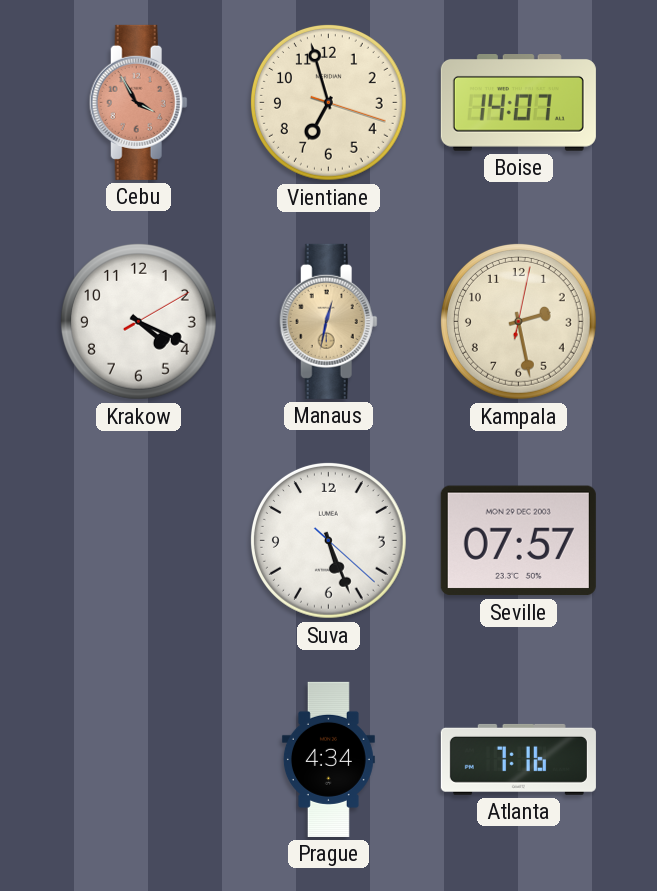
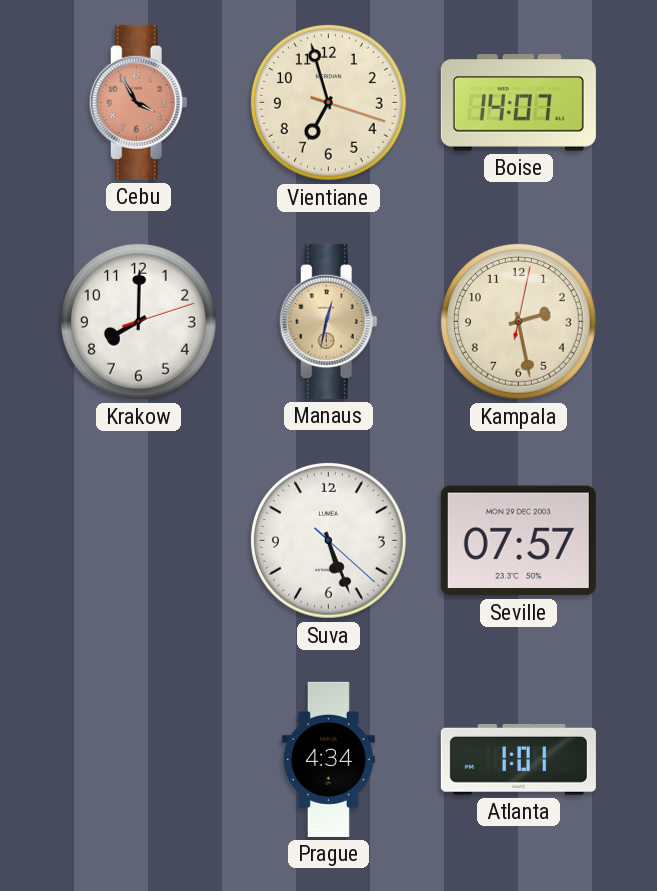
Krakow: 4:19 -> 8:00 (138, 321)
Atlanta: 7:16 -> 1:01 (518, 759)
